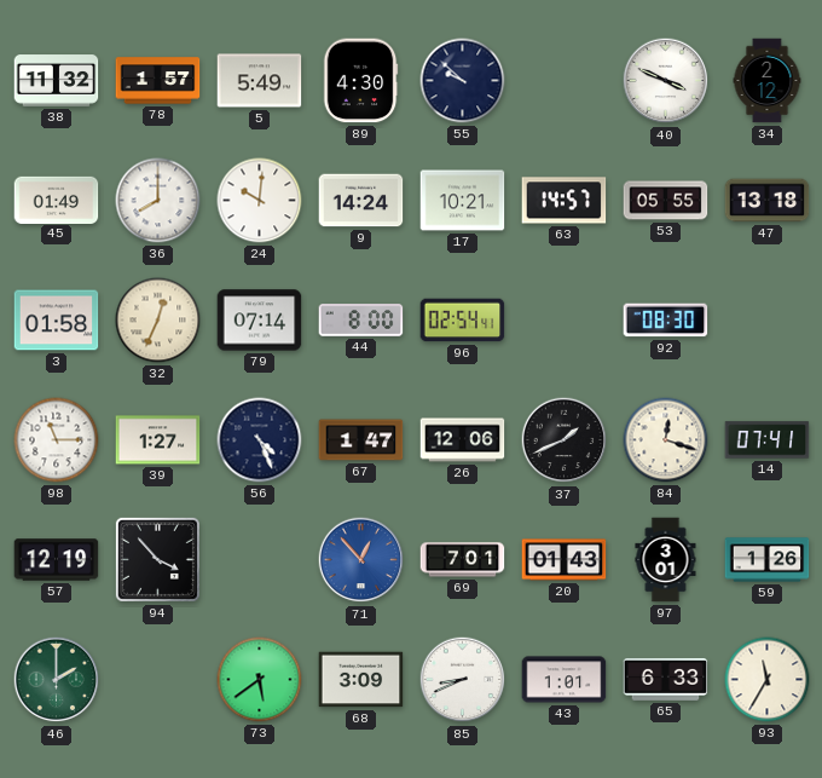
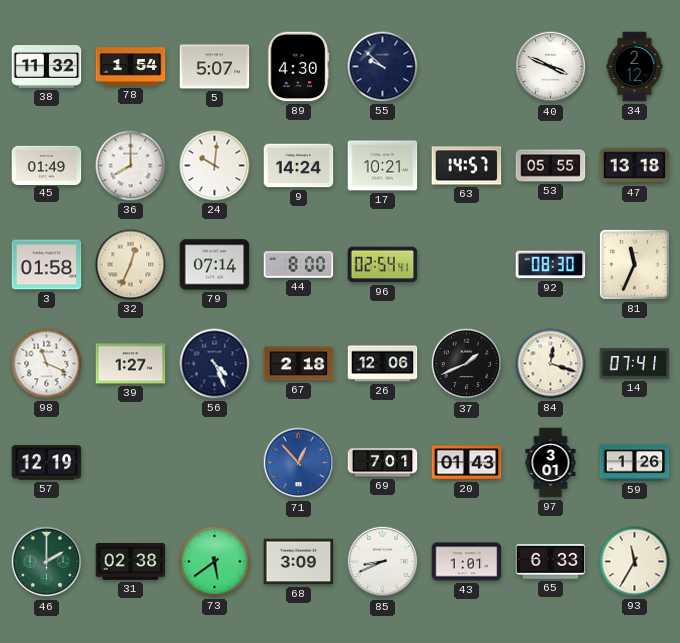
78: 1:57 -> 1:54 (131, 67)
5: 5:49 -> 5:07 (215, 67)
81: none -> 11:34 (634, 264)
98: 11:15 -> 11:19 (47, 364)
67: 1:47 -> 2:18 (299, 364)
94: 3:53 -> none (157, 559)
31: none -> 02:38 (131, 562)
